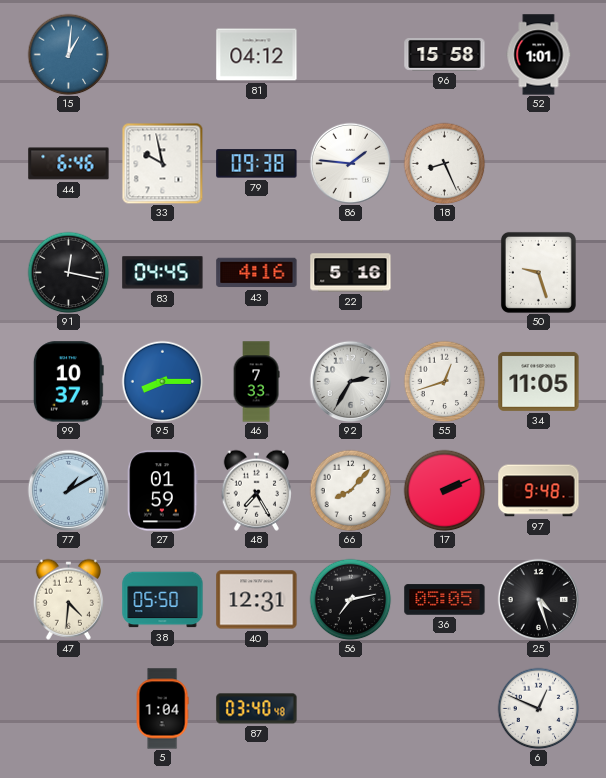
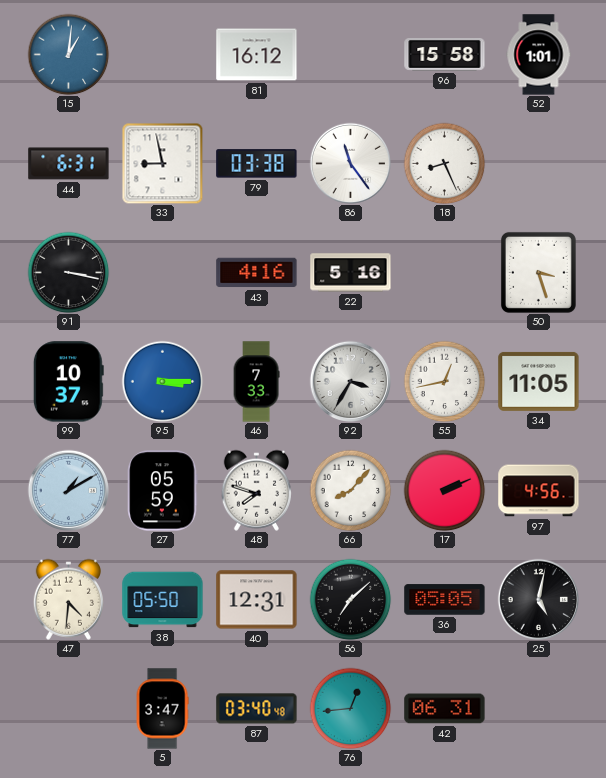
81: 04:12 -> 16:12 (257, 55)
44: 6:46 -> 6:31 (69, 164)
33: 9:58 -> 8:58 (162, 163)
79: 09:38 -> 03:38 (257, 164)
86: 1:46 -> 11:24 (350, 163)
91: 12:17 -> 3:17 (68, 272)
83: 04:45 -> none (163, 273)
50: 9:27 -> 3:27 (538, 272)
95: 8:15 -> 3:15 (162, 381)
92: 2:35 -> 3:35 (350, 381)
55: 12:42 -> 12:43 (444, 381)
27: 01:59 -> 05:59 (163, 491)
48: 7:25 -> 7:48 (256, 490)
97: 9:48 -> 4:56 (539, 491)
56: 7:13 -> 7:08 (350, 599)
25: 4:27 -> 5:02 (538, 599)
5: 1:04 -> 3:47 (162, 709)
76: none -> 12:44 (350, 708)
42: none -> 06:31 (445, 709)
6: 12:49 -> none (538, 708)
